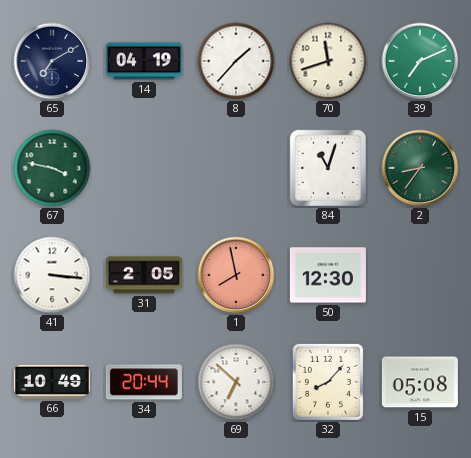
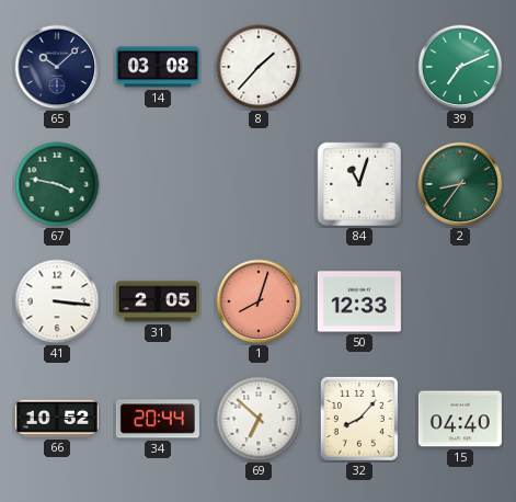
65: 7:10 -> 10:08 (57, 67)
14: 04:19 -> 03:08 (158, 67)
70: 11:42 -> none (328, 61)
1: 7:58 -> 8:03 (259, 301)
50: 12:30 -> 12:33 (359, 301)
66: 10:49 -> 10:52 (57, 419)
15: 05:08 -> 04:40 (460, 419)
